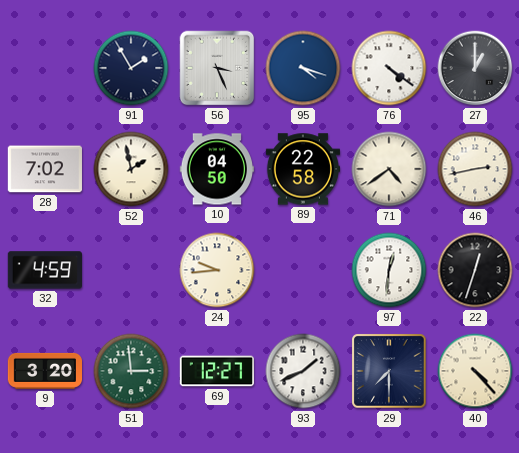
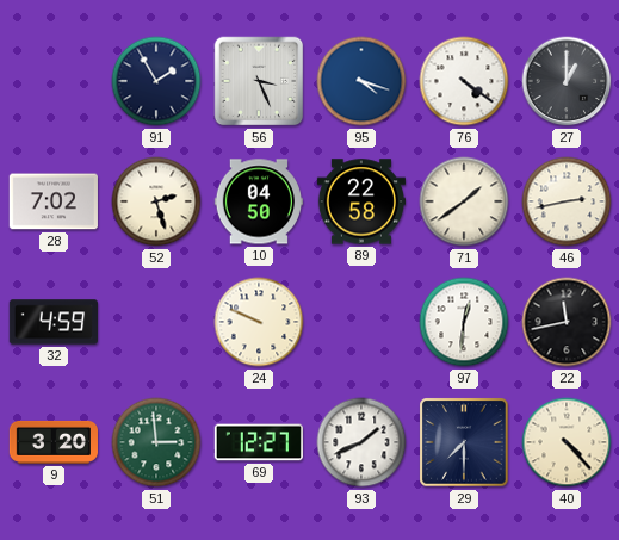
52: 1:58 -> 2:27 (156, 201)
71: 4:39 -> 1:39 (464, 201)
24: 9:44 -> 9:49 (259, 322)
22: 12:33 -> 11:43 (567, 322)
